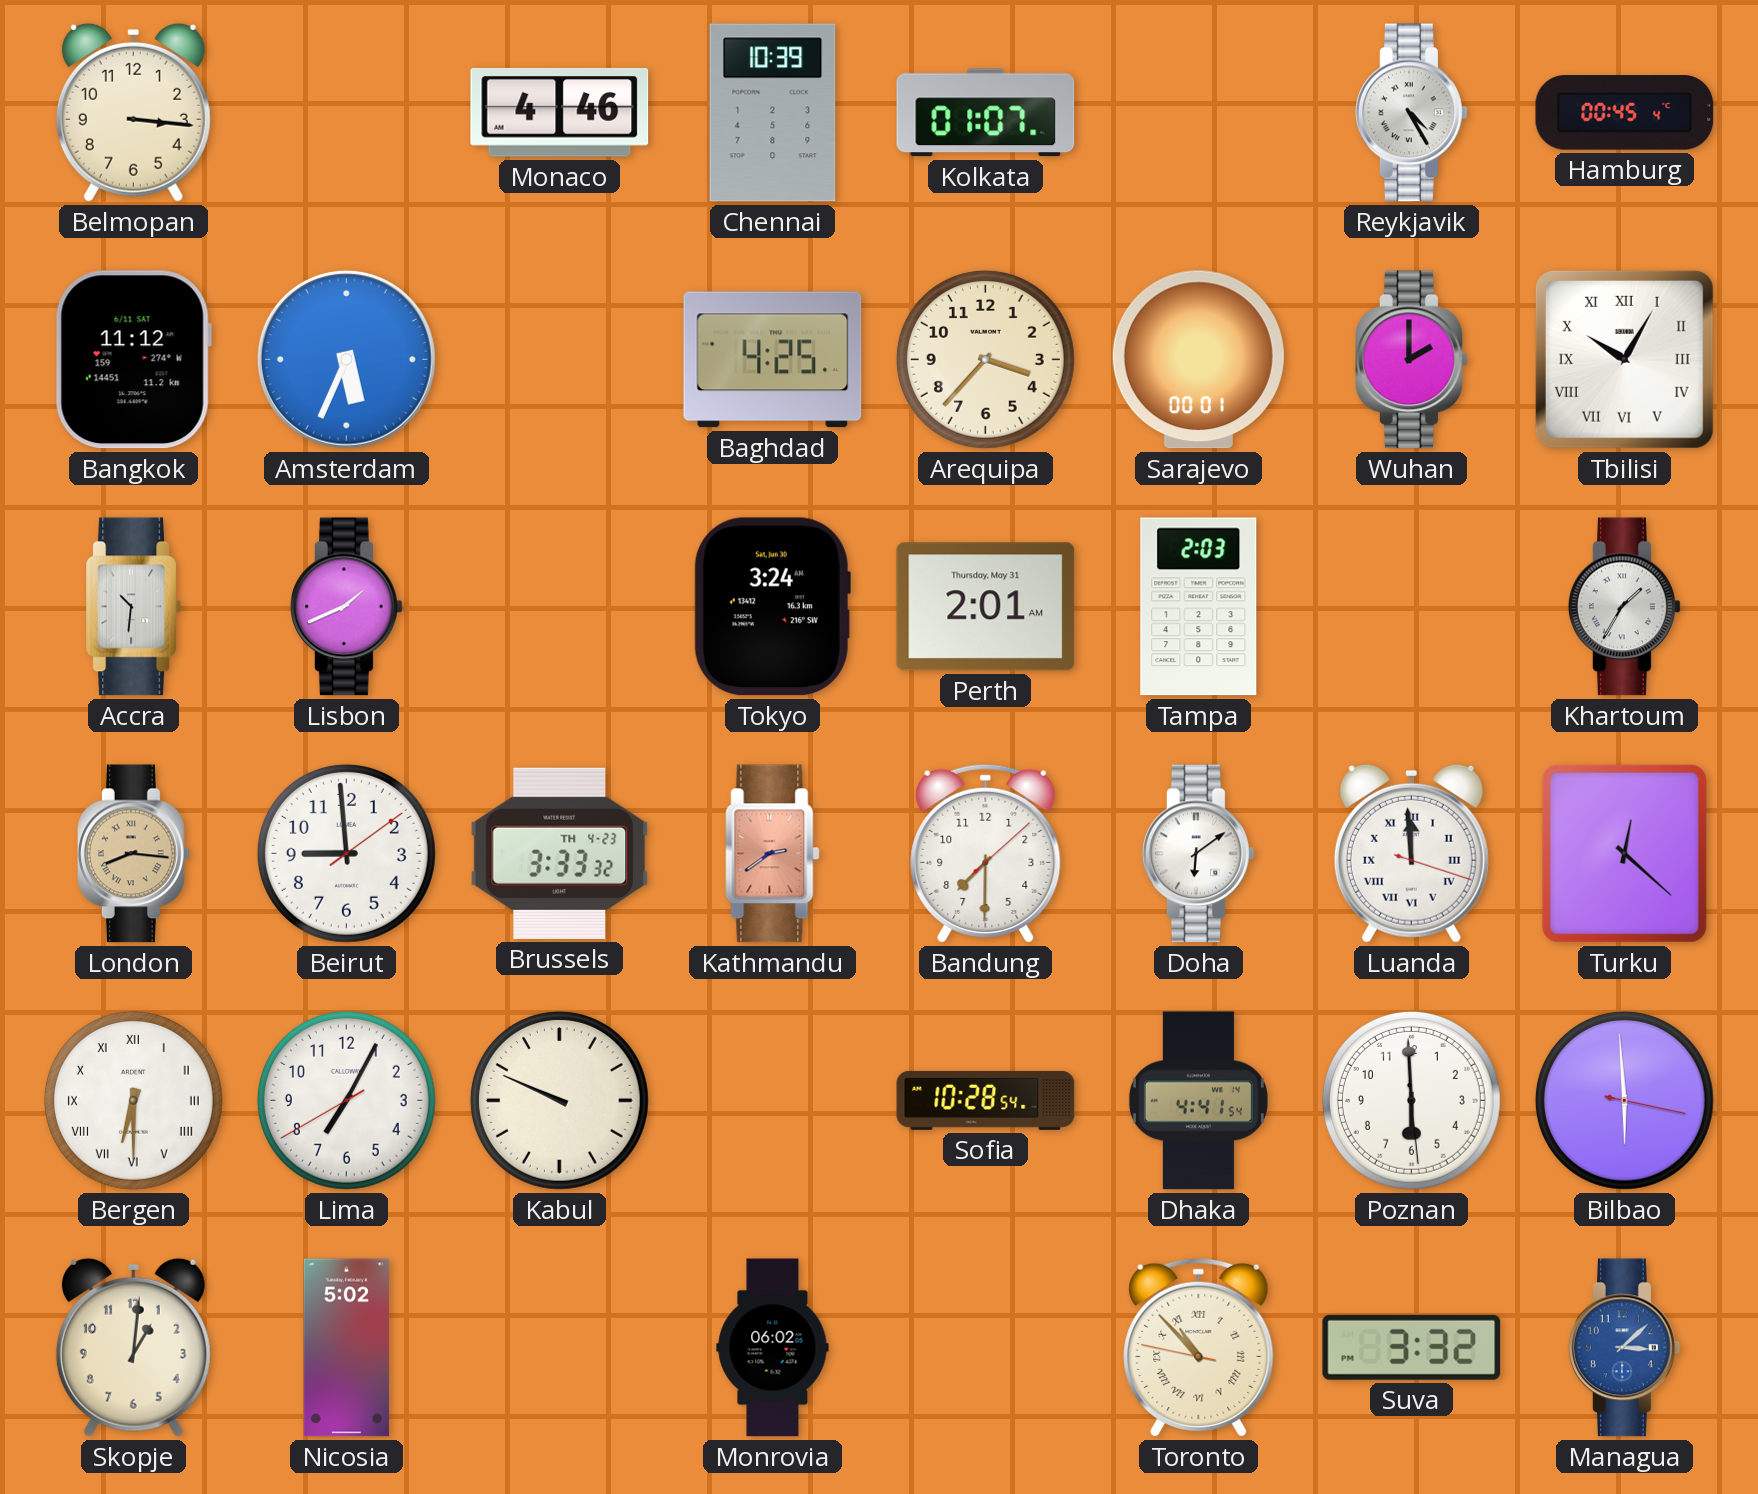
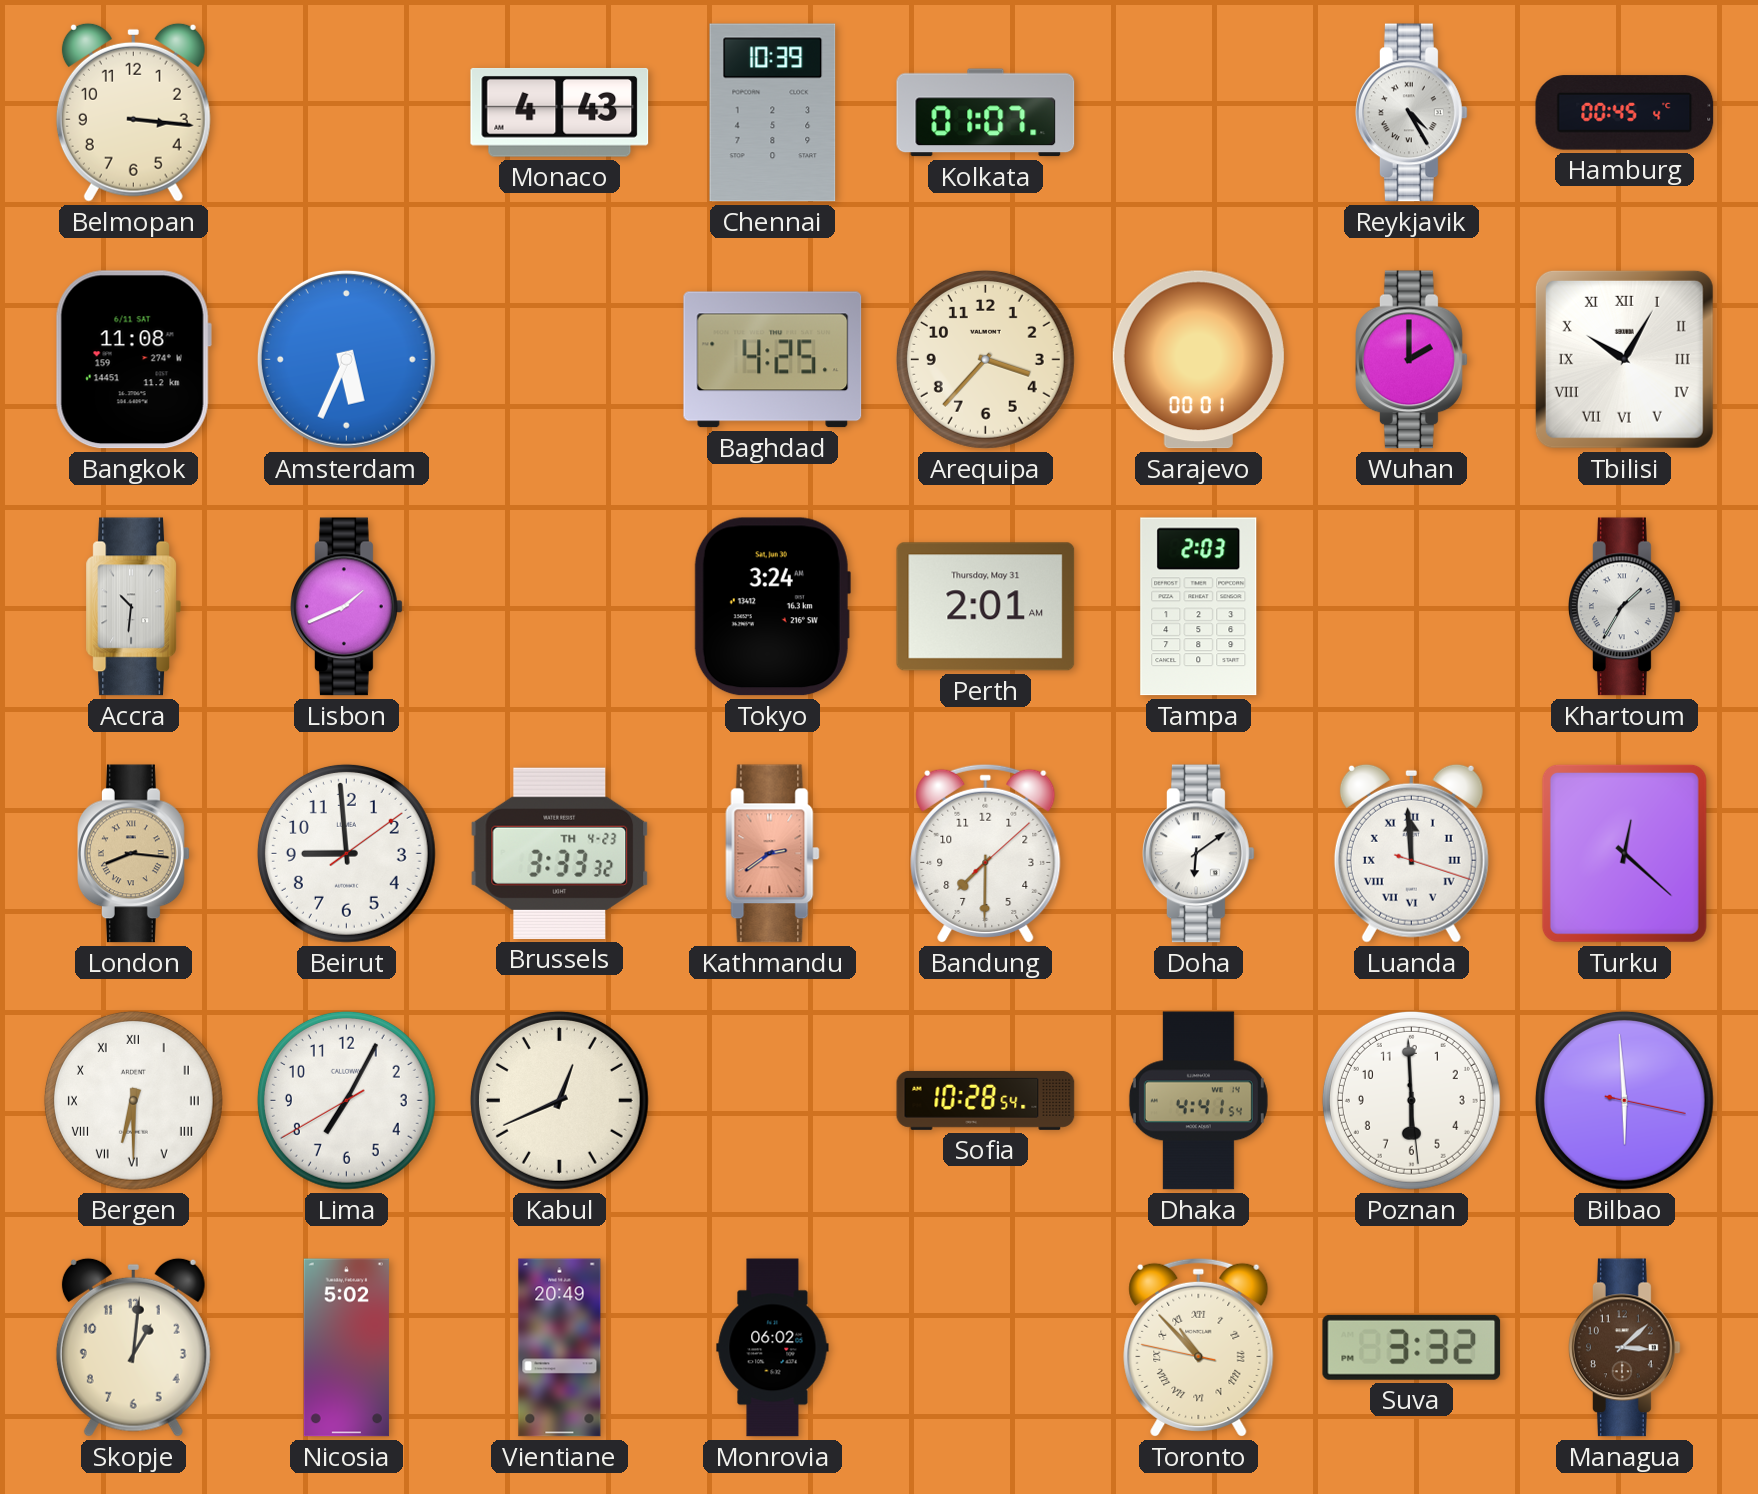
Monaco: 4:46 -> 4:43 (560, 112)
Bangkok: 11:12 -> 11:08 (133, 360)
Kabul: 9:49 -> 12:41 (559, 1100)
Vientiane: none -> 20:49 (560, 1348)
Managua dial: blue -> brown (1625, 1348)
